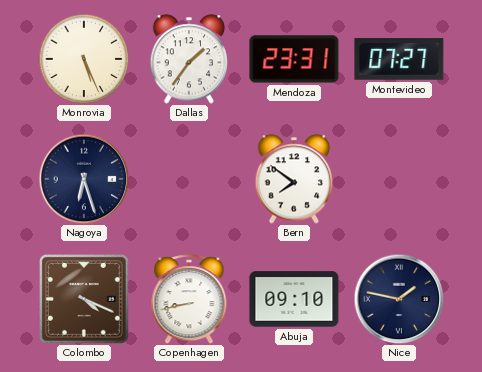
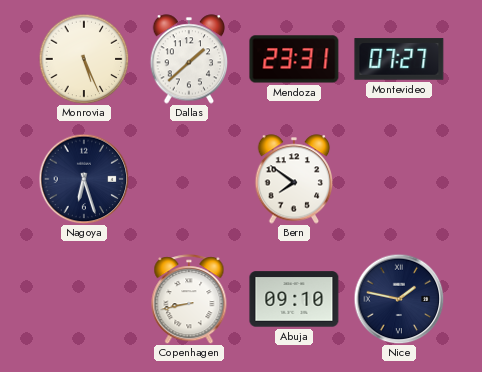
Dallas: 1:36 -> 1:38 (189, 59)
Colombo: 4:19 -> none (84, 299)
